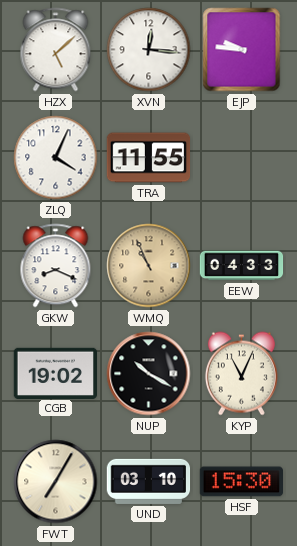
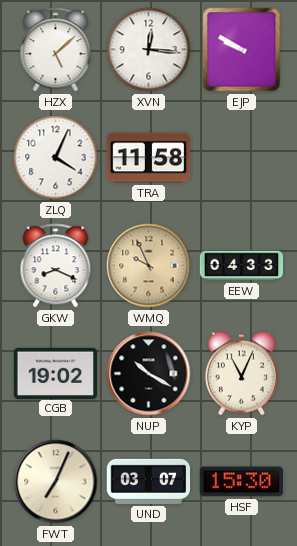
EJP: 9:46 -> 9:50 (242, 50)
TRA: 11:55 -> 11:58 (149, 158)
WMQ: 10:56 -> 9:56 (149, 266)
FWT: 7:05 -> 7:04 (56, 482)
UND: 03:10 -> 03:07 (149, 481)
